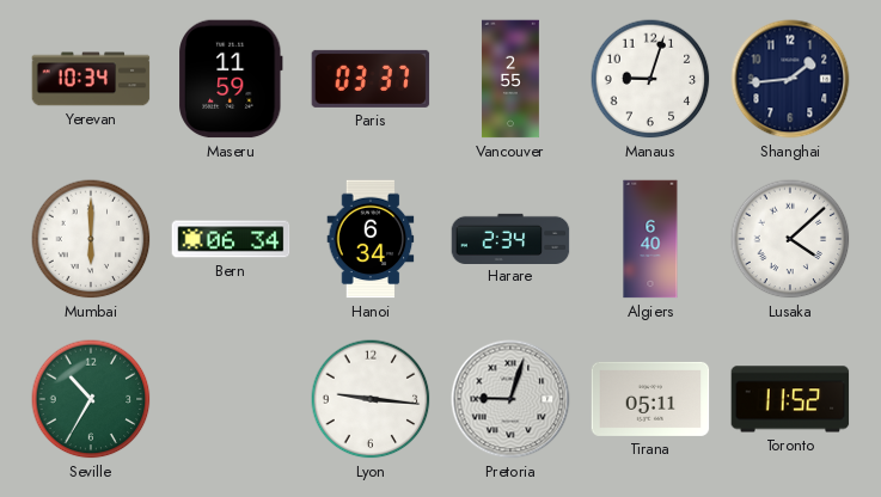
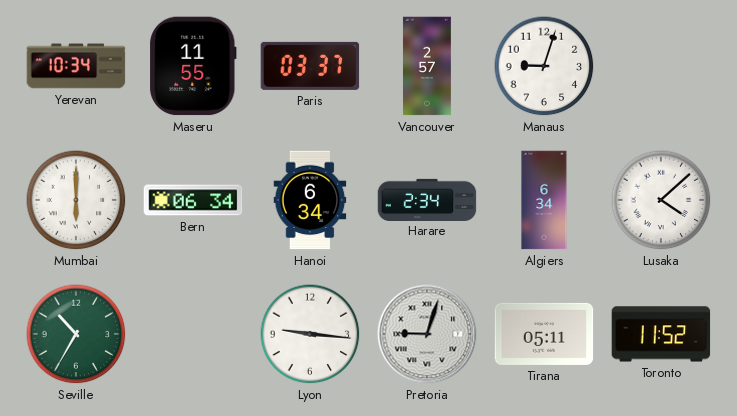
Maseru: 11:59 -> 11:55 (193, 66)
Vancouver: 2:55 -> 2:57 (427, 66)
Shanghai: 1:44 -> none (790, 79)
Algiers: 6:40 -> 6:34 (544, 200)
